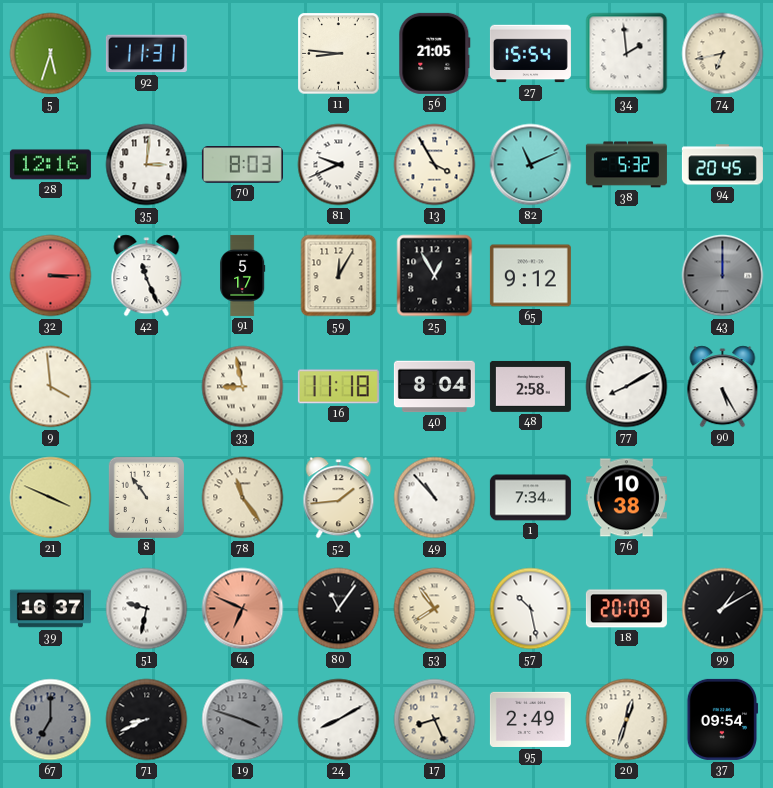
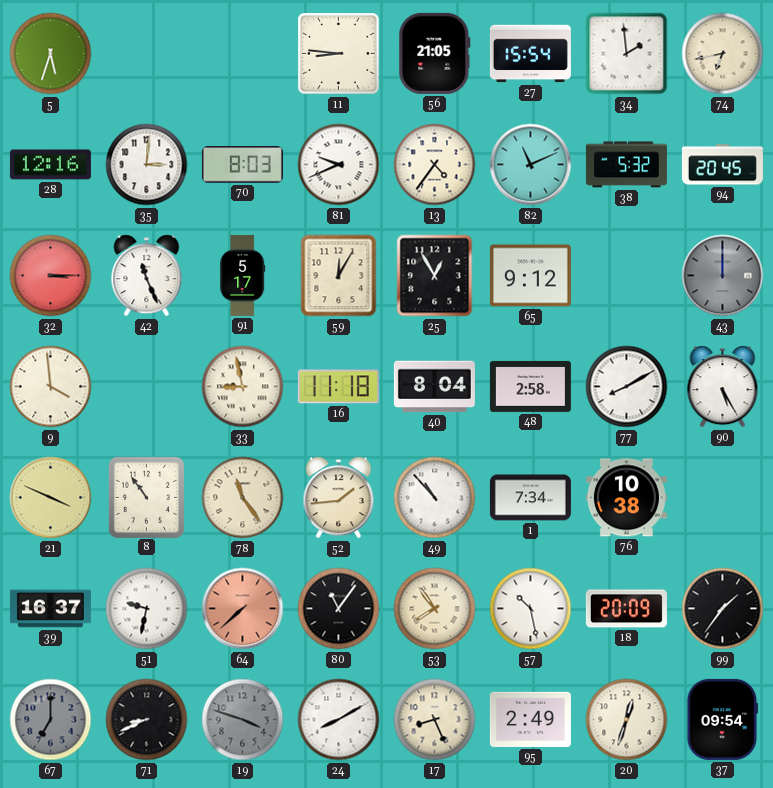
92: 11:31 -> none (146, 54)
13: 3:55 -> 4:36 (435, 165)
64: 6:49 -> 7:38 (243, 609)
99: 1:10 -> 1:36 (723, 609)
